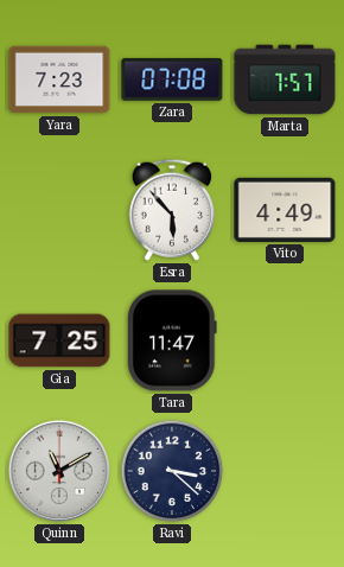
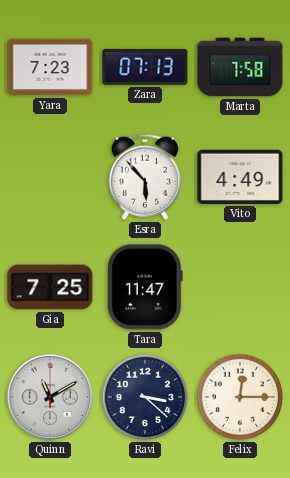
Zara: 07:08 -> 07:13 (145, 67)
Marta: 7:57 -> 7:58 (240, 67)
Felix: none -> 12:15 (240, 397)
